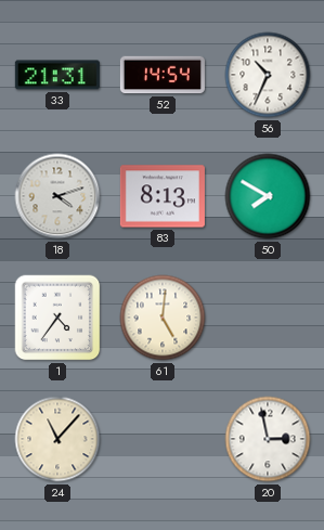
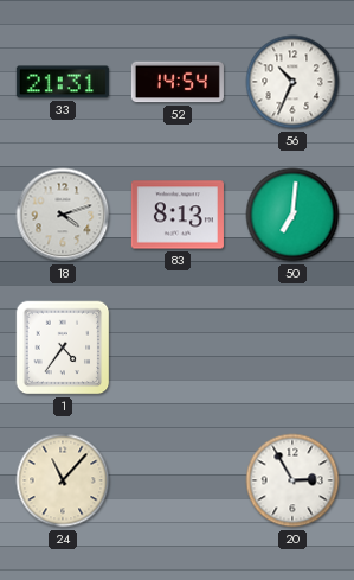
50: 7:50 -> 7:01 (292, 215)
61: 5:01 -> none (163, 318)
20: 2:58 -> 2:55 (292, 480)
